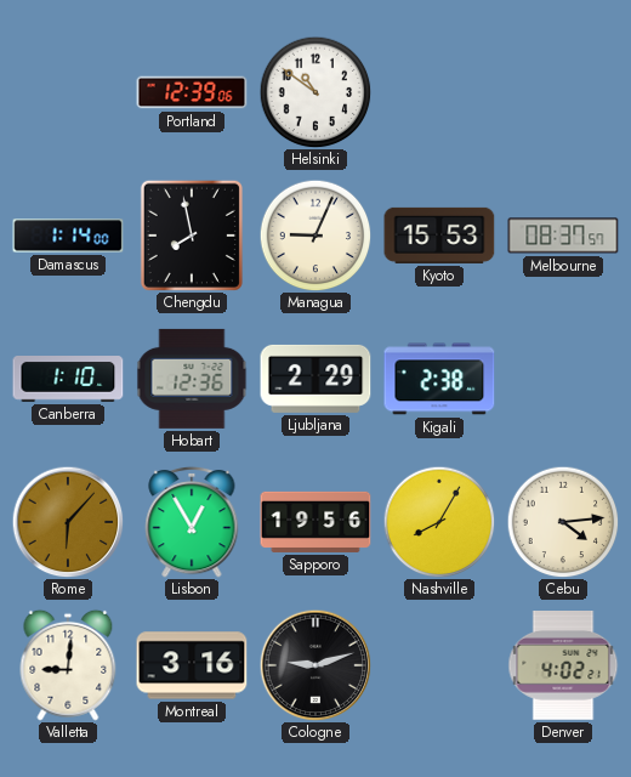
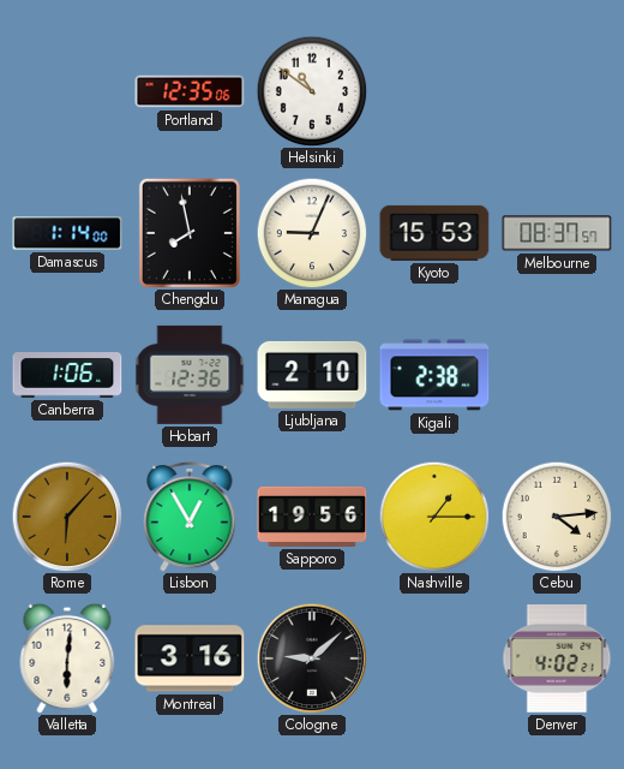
Portland: 12:39 -> 12:35 (190, 91)
Canberra: 1:10 -> 1:06 (67, 376)
Ljubljana: 2:29 -> 2:10 (312, 375)
Nashville: 8:05 -> 1:15 (434, 517)
Valletta: 9:01 -> 6:01 (67, 658)
Cologne: 9:12 -> 9:08 (312, 658)
